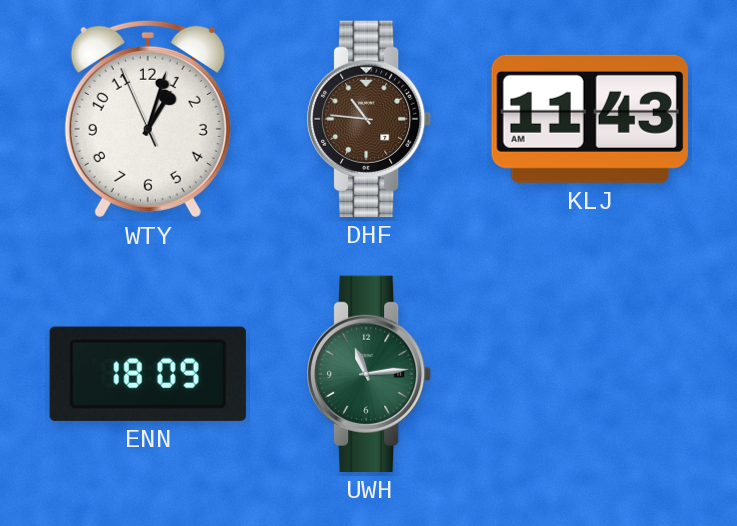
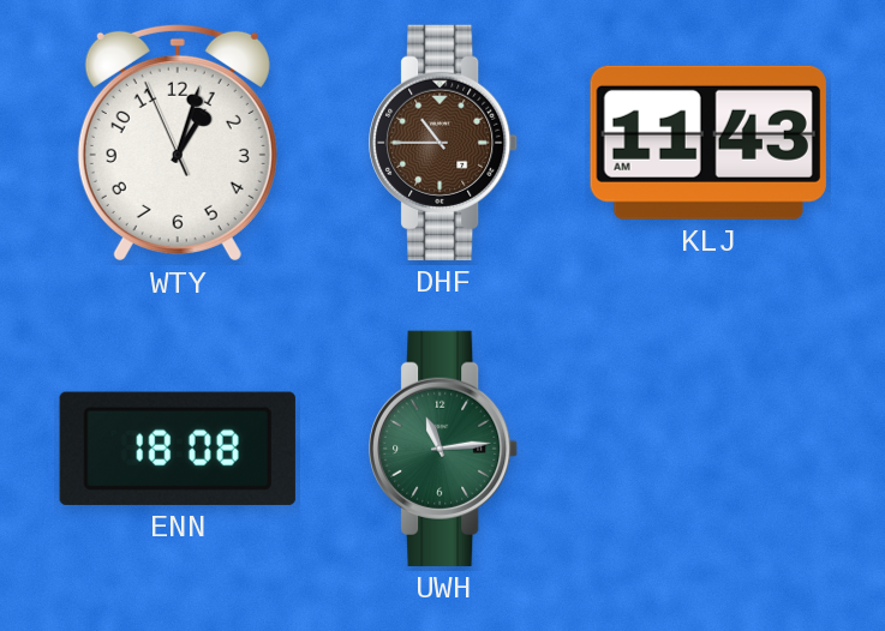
DHF: 10:46 -> 10:45 (444, 143)
ENN: 18:09 -> 18:08 (178, 449)
